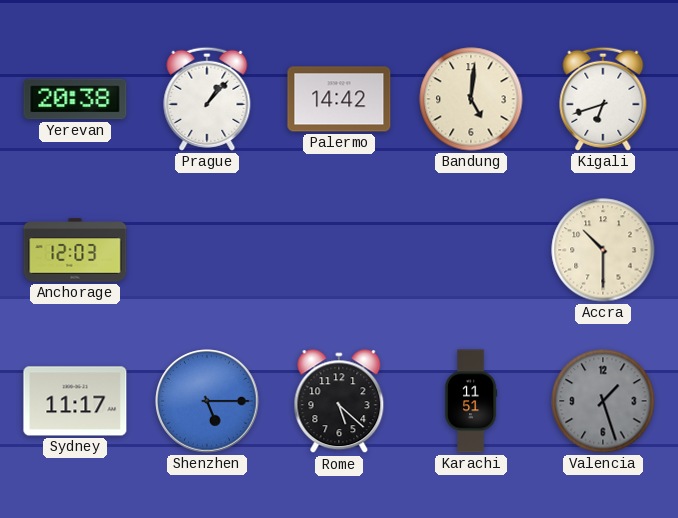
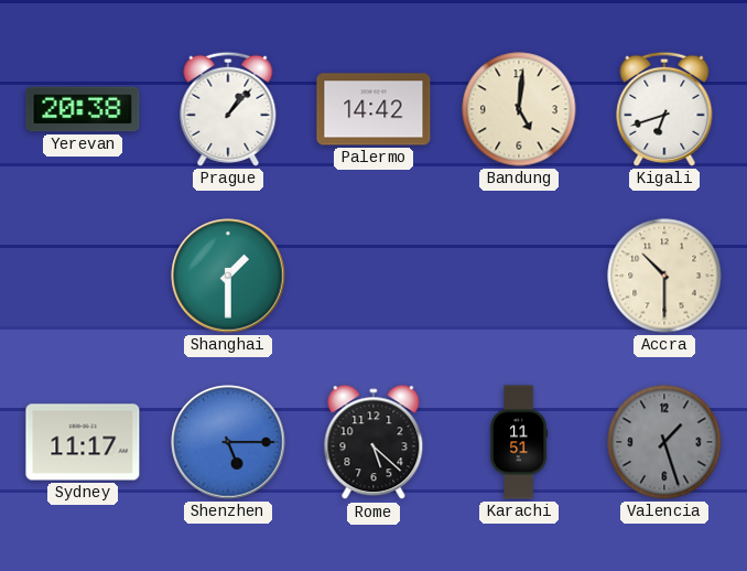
Anchorage: 12:03 -> none (75, 250)
Shanghai: none -> 1:30 (228, 276)
